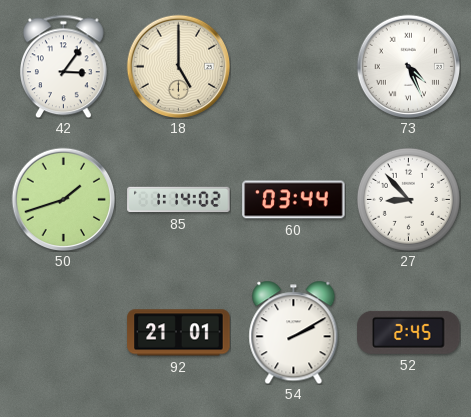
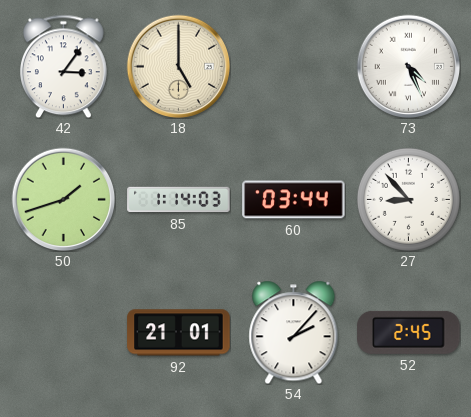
85: 1:14:02 -> 1:14:03 (179, 200)
54: 2:10 -> 2:07 (294, 332)
